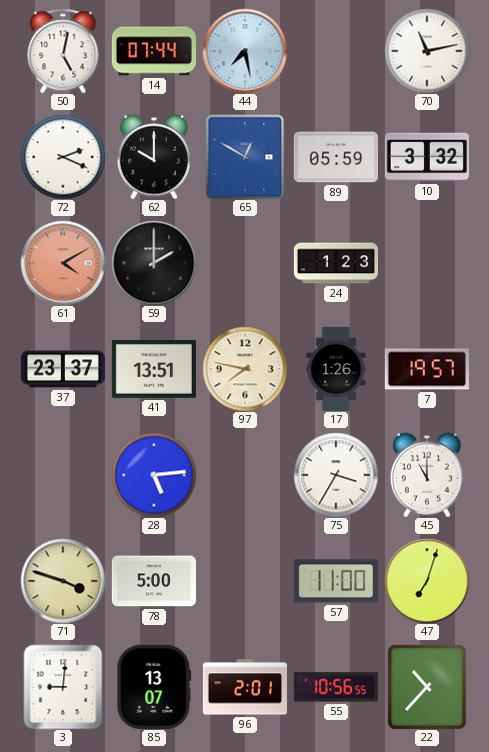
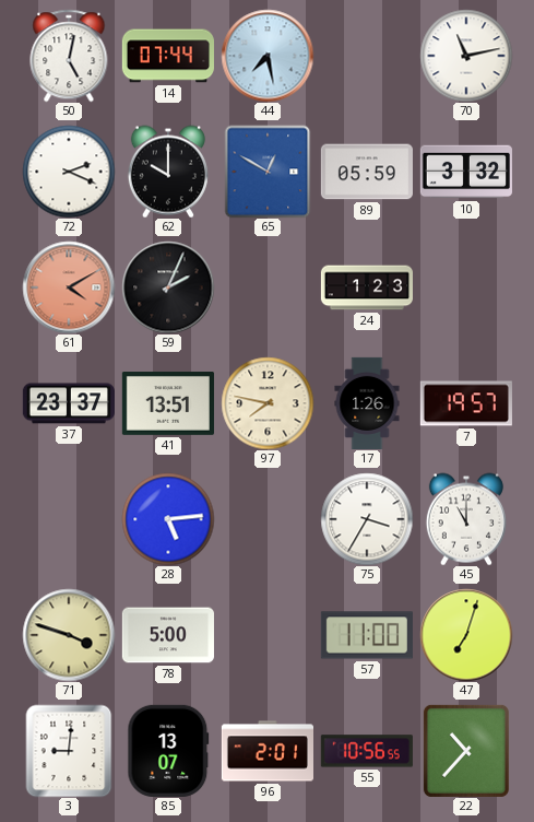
59: 2:00 -> 2:04 (168, 287)
